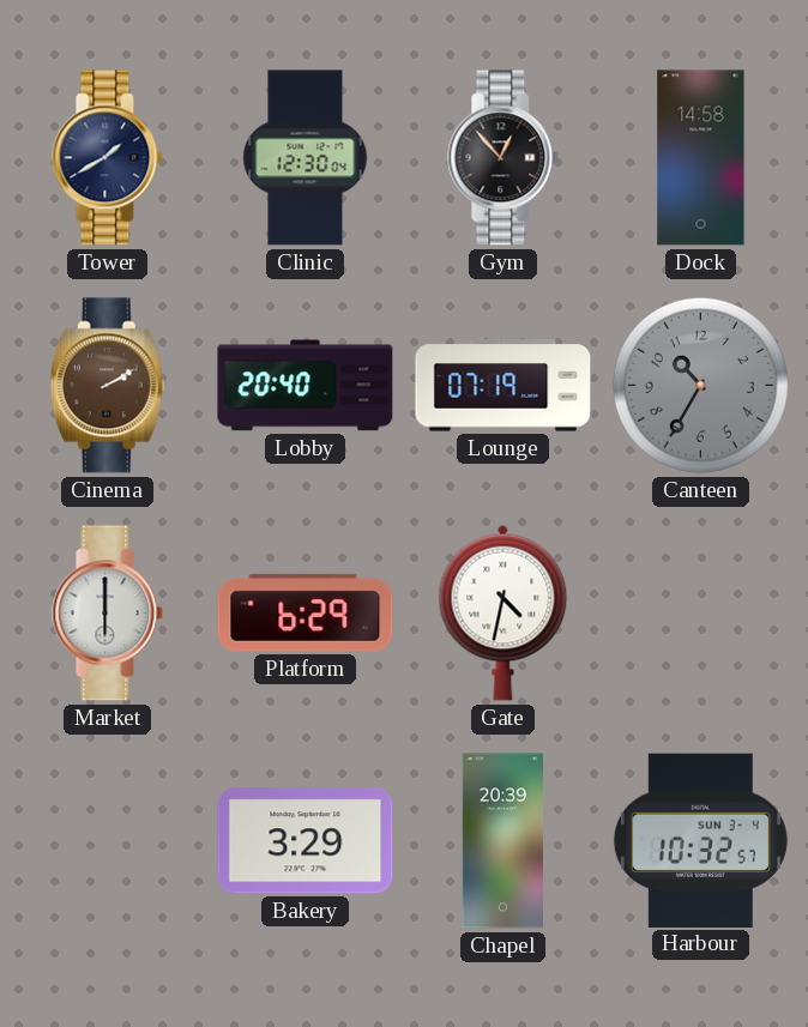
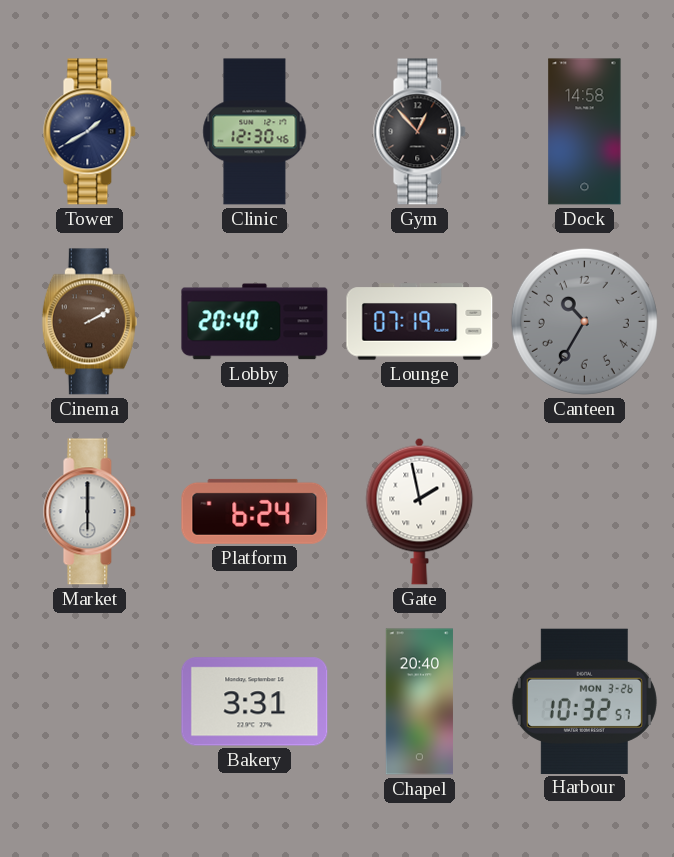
Clinic: 12:30:04 -> 12:30:46 (255, 132)
Platform: 6:29 -> 6:24 (255, 511)
Gate: 4:32 -> 1:58 (420, 511)
Bakery: 3:29 -> 3:31 (255, 702)
Chapel: 20:39 -> 20:40 (419, 702)
Harbour date: SUN 3-4 -> MON 3-26 (584, 701)
